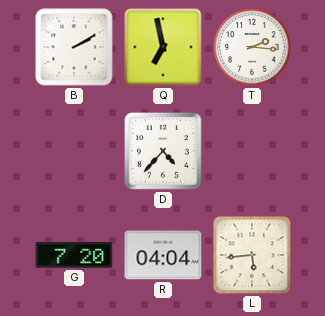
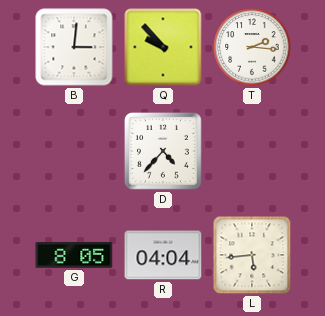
B: 2:10 -> 3:01 (74, 47)
Q: 6:58 -> 9:53 (163, 47)
G: 7:20 -> 8:05 (74, 256)
